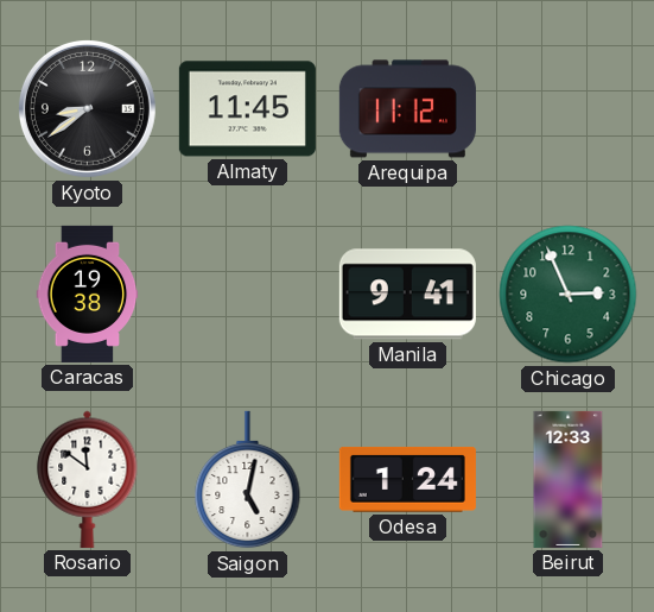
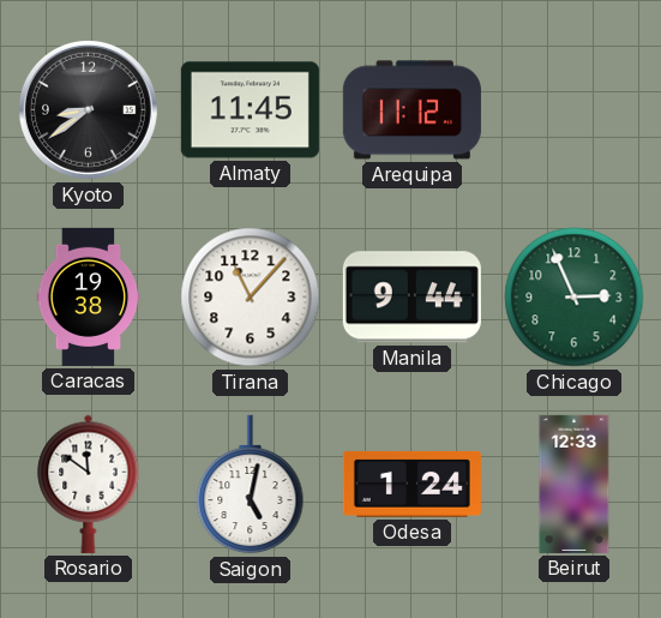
Tirana: none -> 11:07 (251, 298)
Manila: 9:41 -> 9:44 (411, 298)
